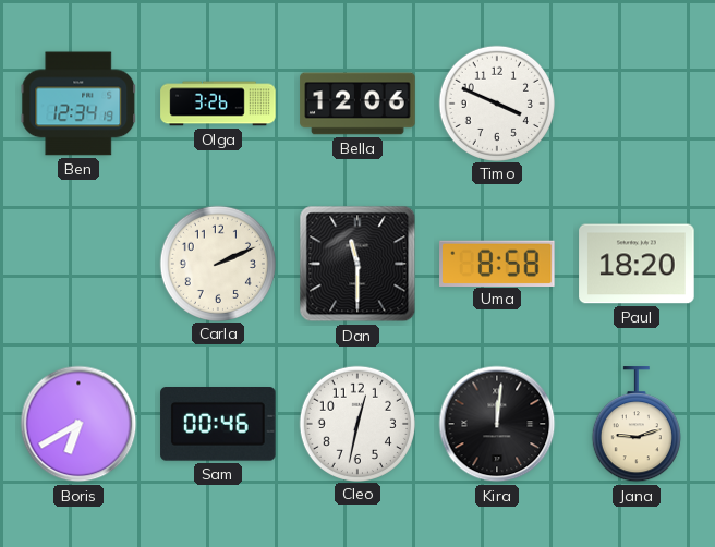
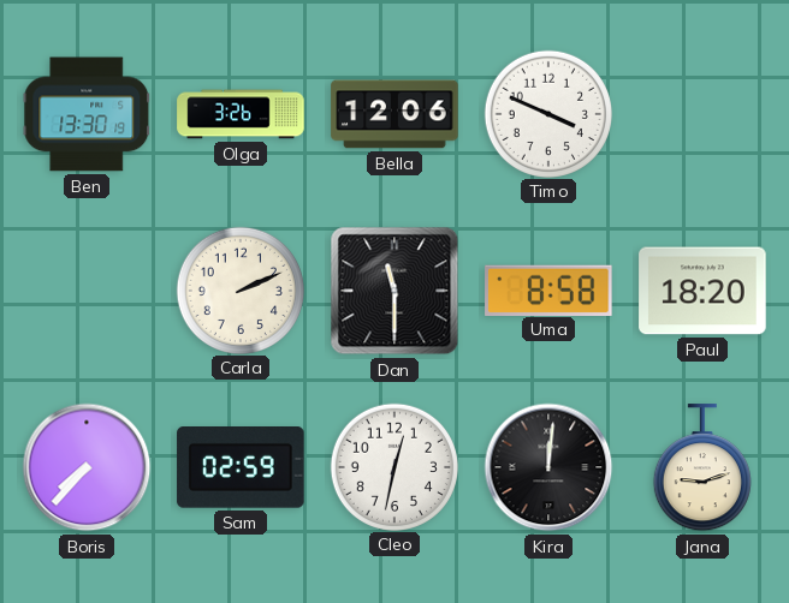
Ben: 12:34 -> 13:30 (87, 114)
Boris: 6:40 -> 7:37 (87, 467)
Sam: 00:46 -> 02:59 (241, 468)
